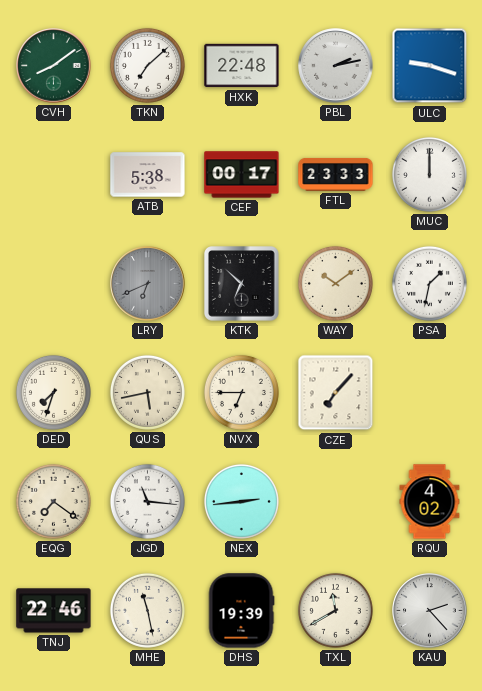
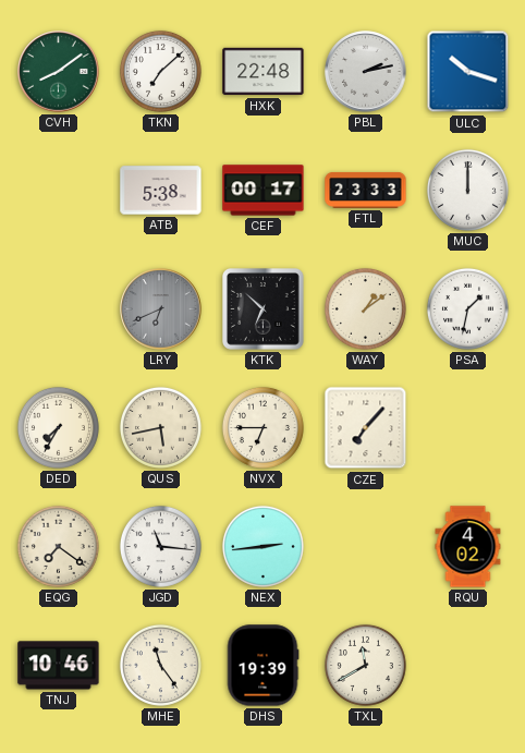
ULC: 9:18 -> 10:18 (468, 72)
WAY: 10:09 -> 1:09 (365, 308)
DED: 7:33 -> 7:35 (58, 427)
TNJ: 22:46 -> 10:46 (59, 666)
MHE: 11:28 -> 11:24 (160, 665)
KAU: 2:23 -> none (430, 611)
